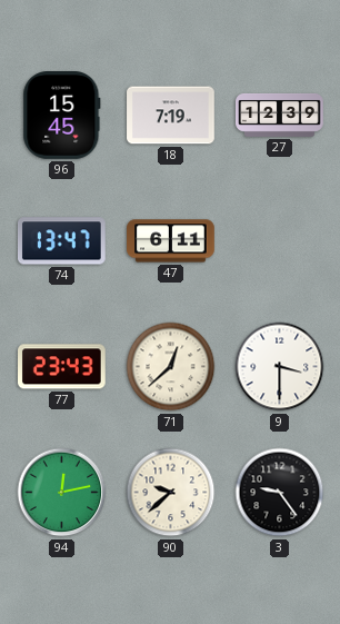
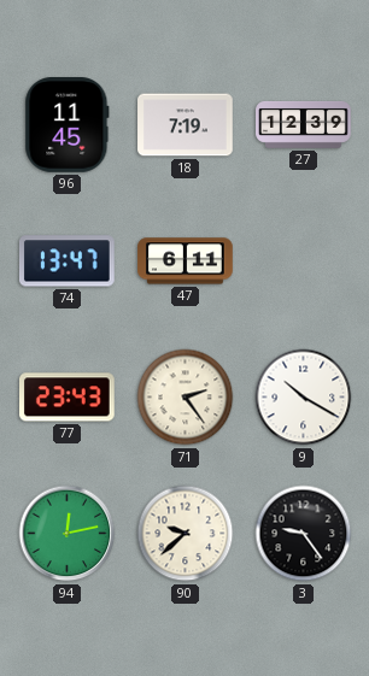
96: 15:45 -> 11:45 (68, 125)
71: 12:38 -> 2:24 (186, 398)
9: 3:30 -> 10:20 (304, 398)
